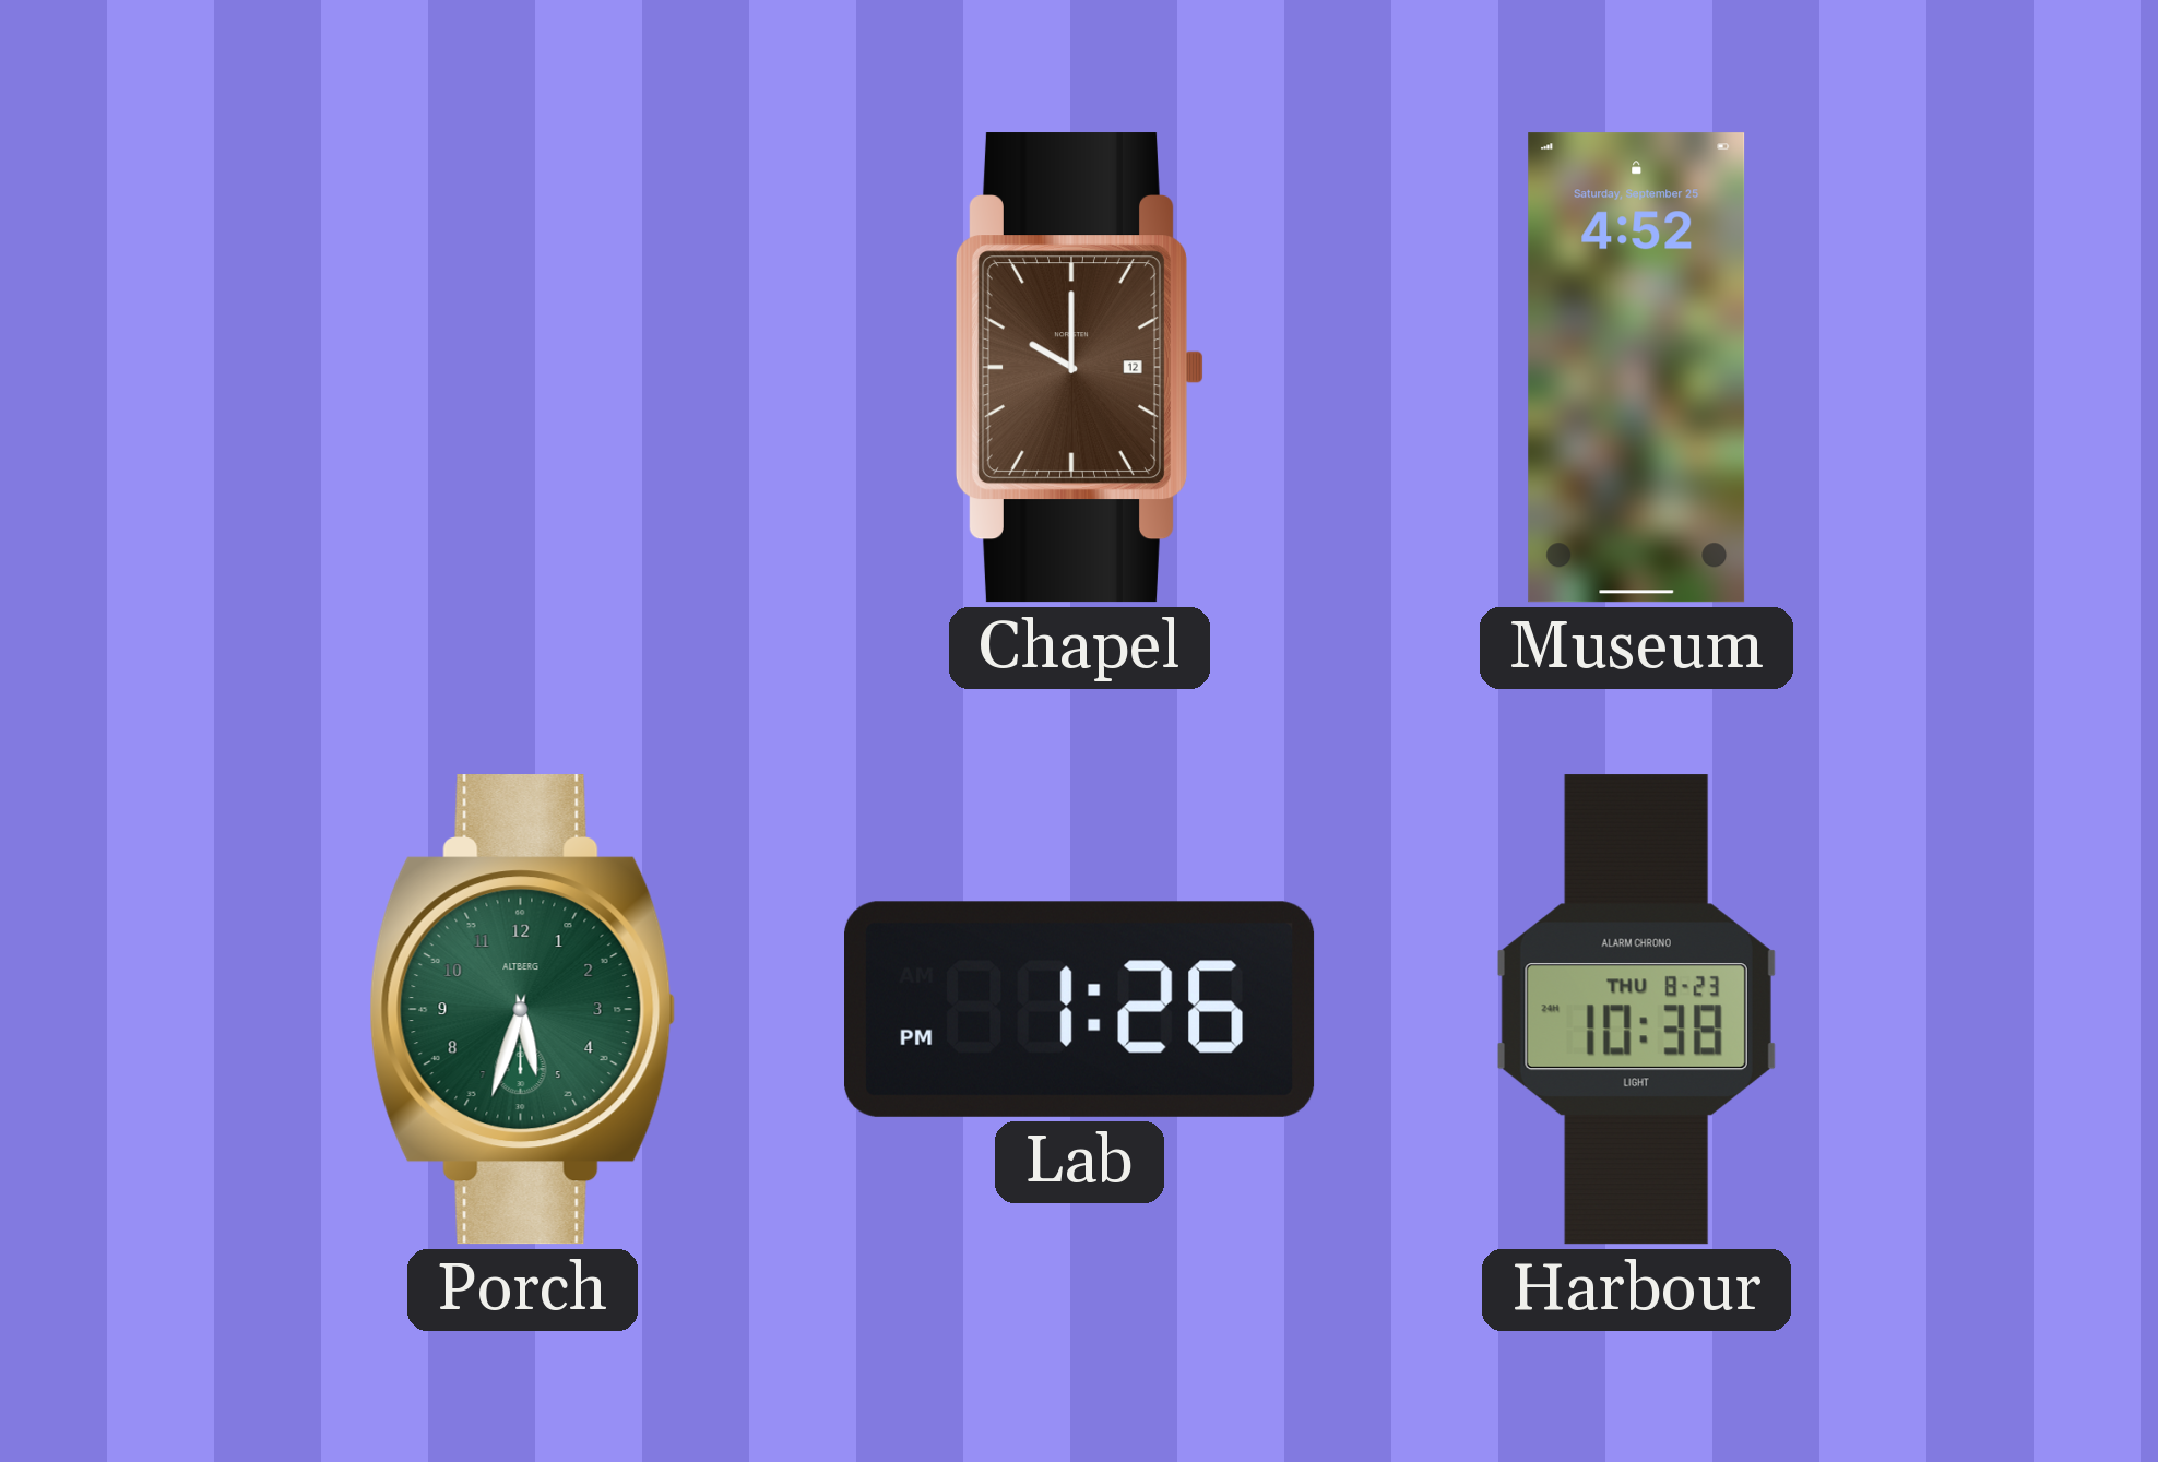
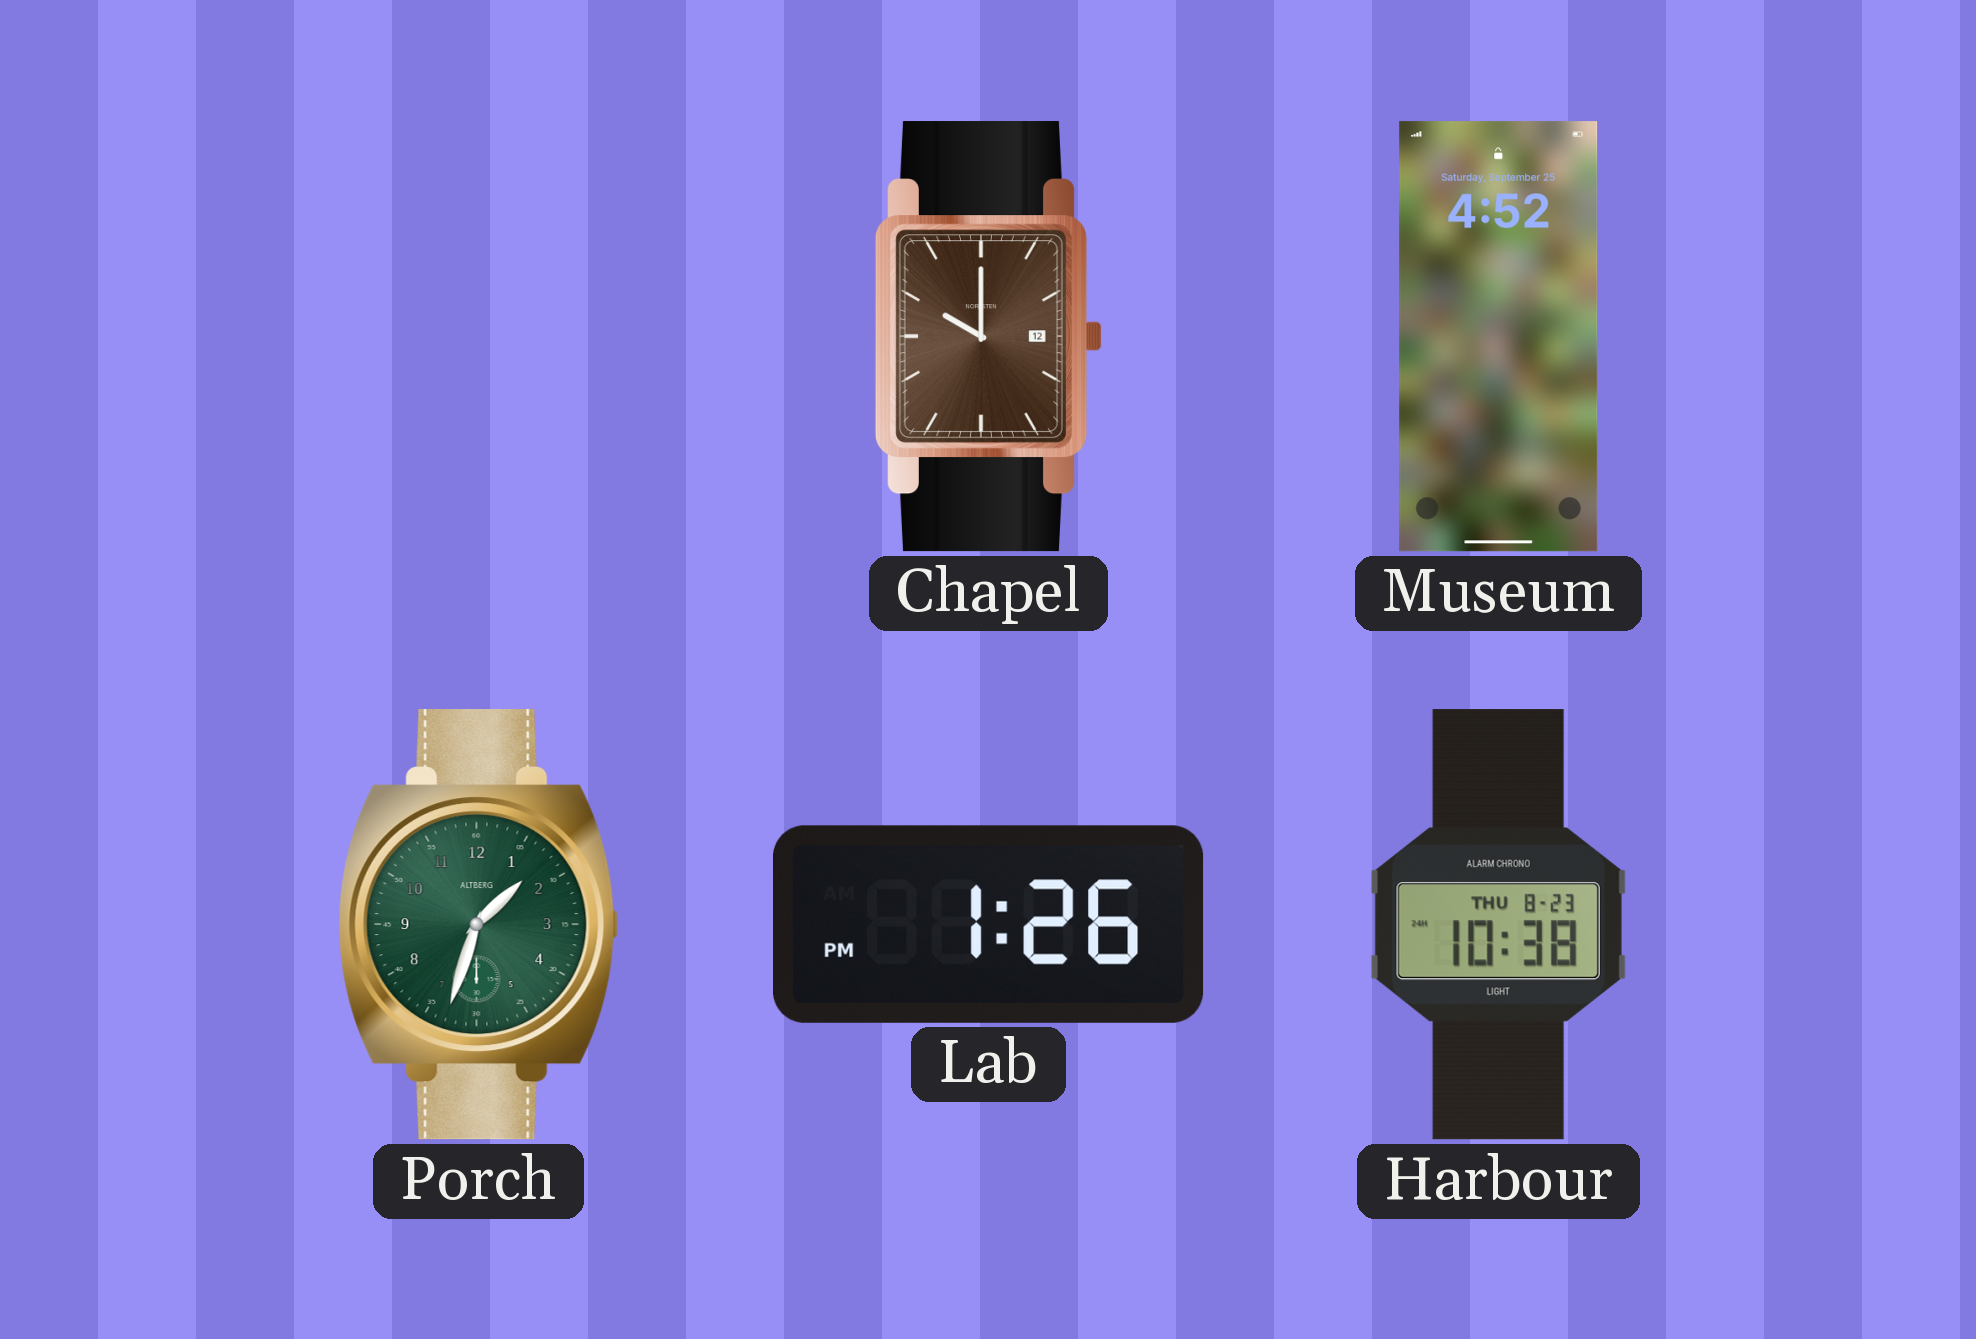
Porch: 5:33 -> 1:33 (479, 925)
